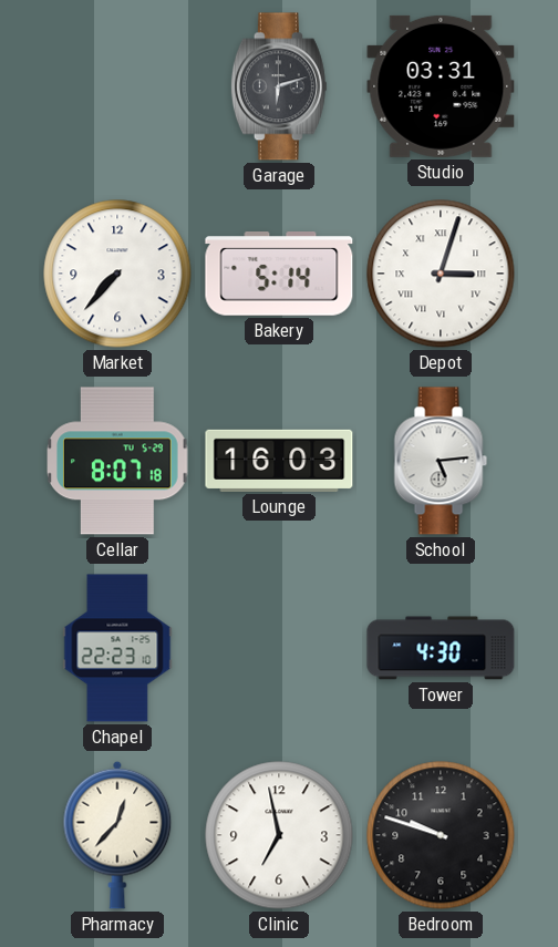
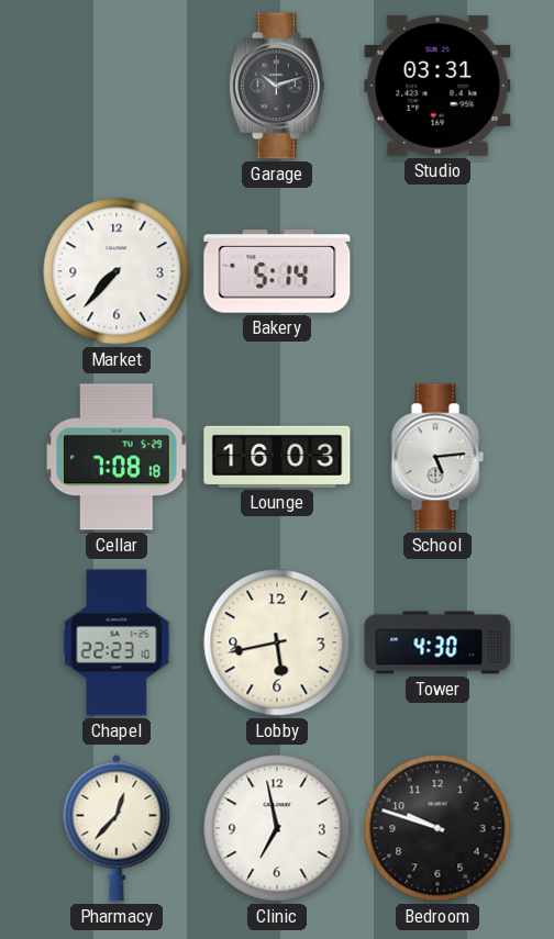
Garage: 6:12 -> 10:12 (277, 86)
Depot: 3:03 -> none (441, 274)
Cellar: 8:07 -> 7:08 (117, 457)
Lobby: none -> 5:43 (277, 642)
